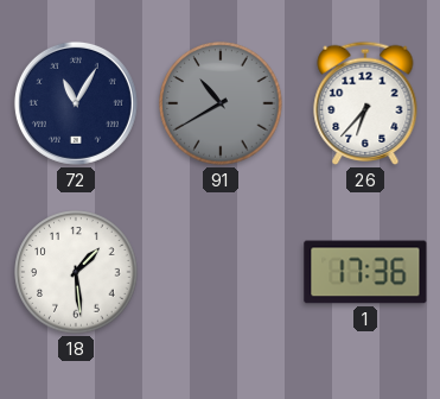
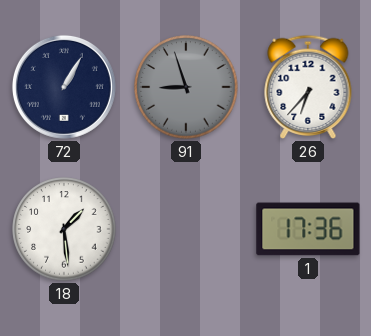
72: 11:05 -> 1:05 (64, 87)
91: 10:40 -> 8:57 (186, 87)
